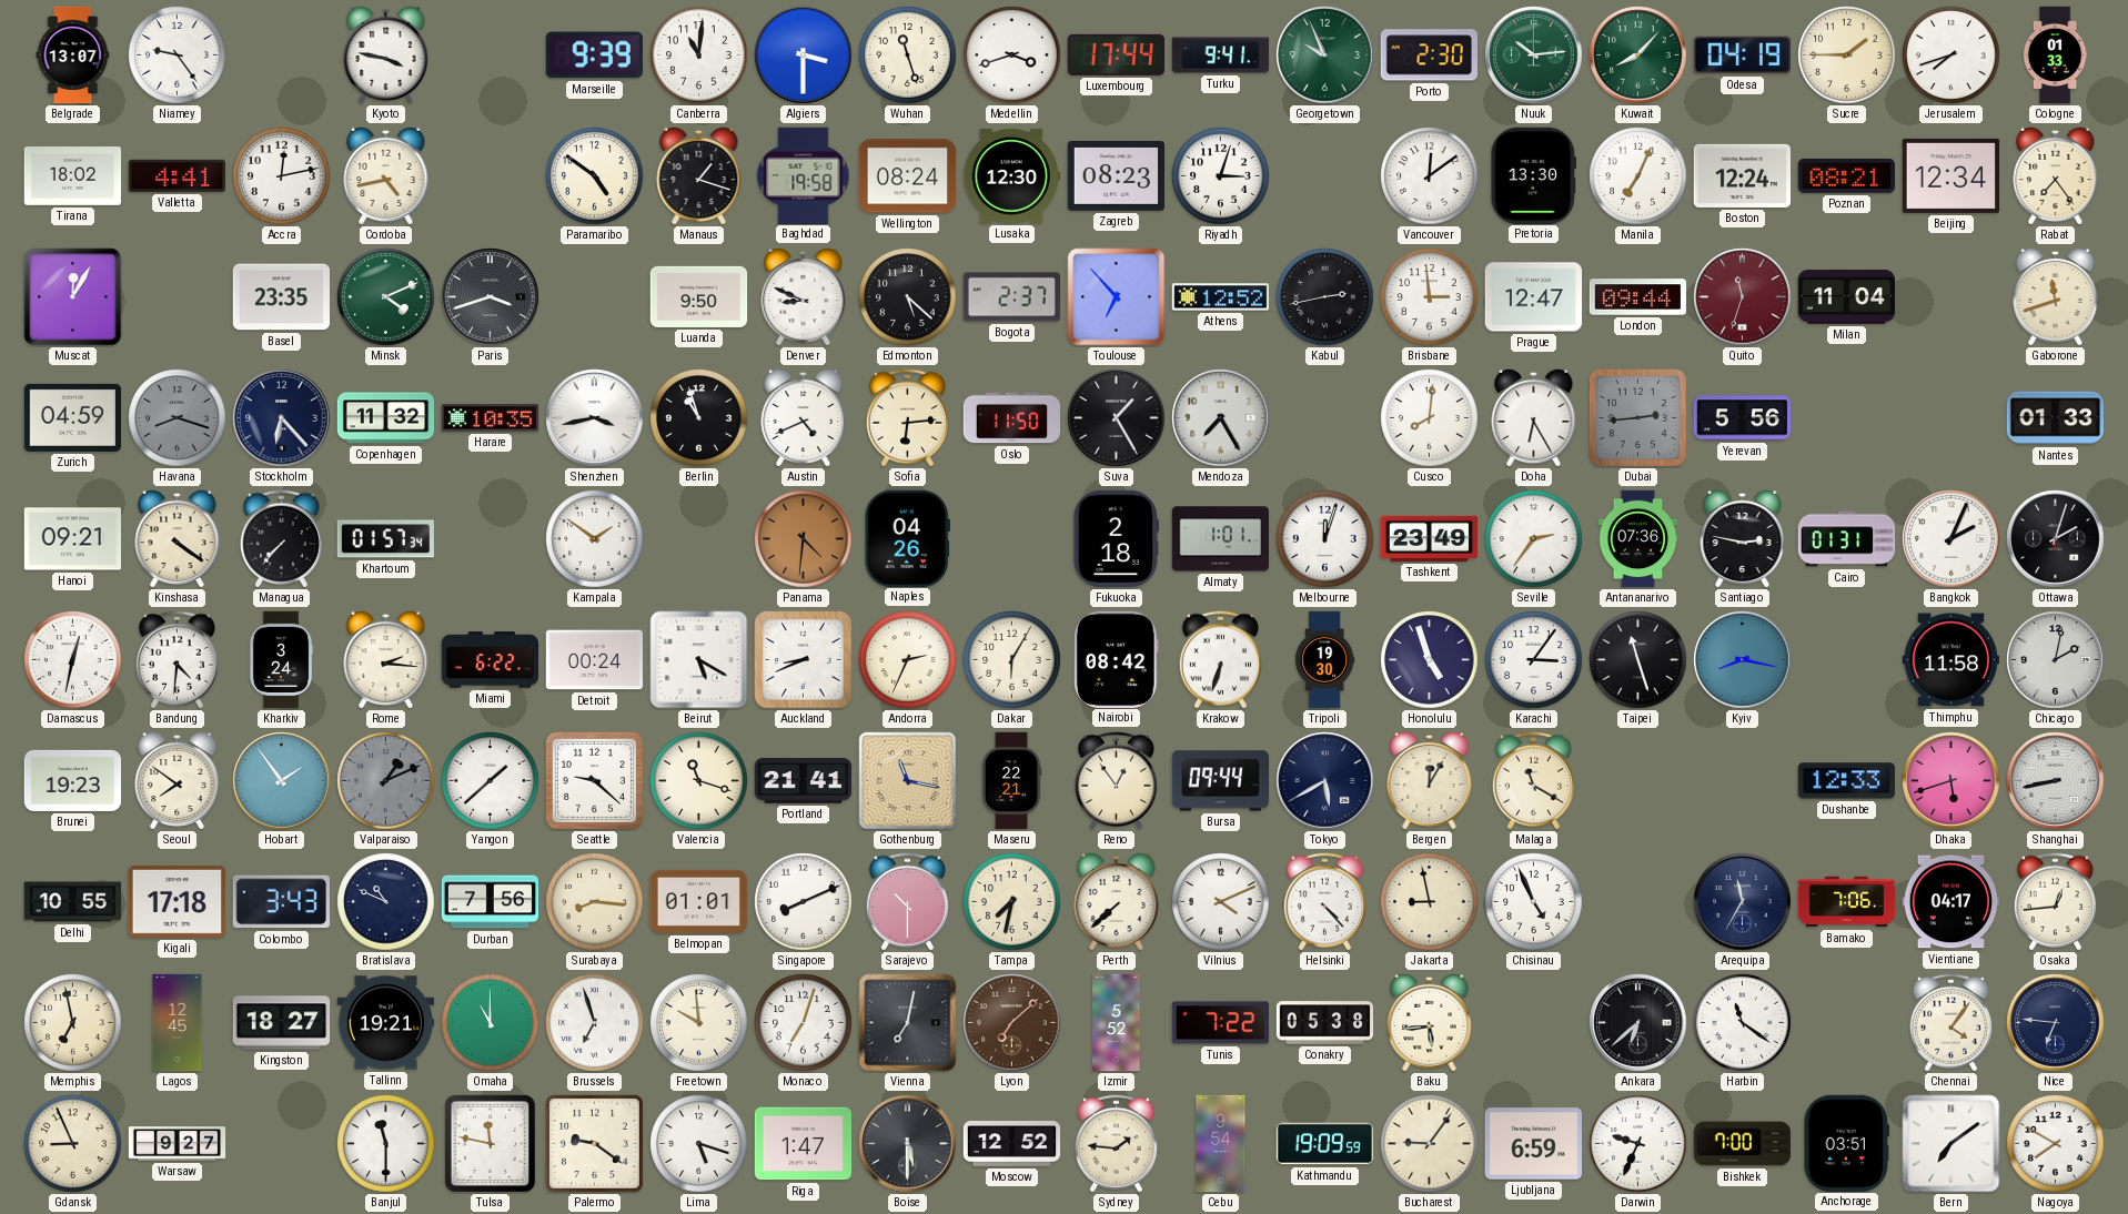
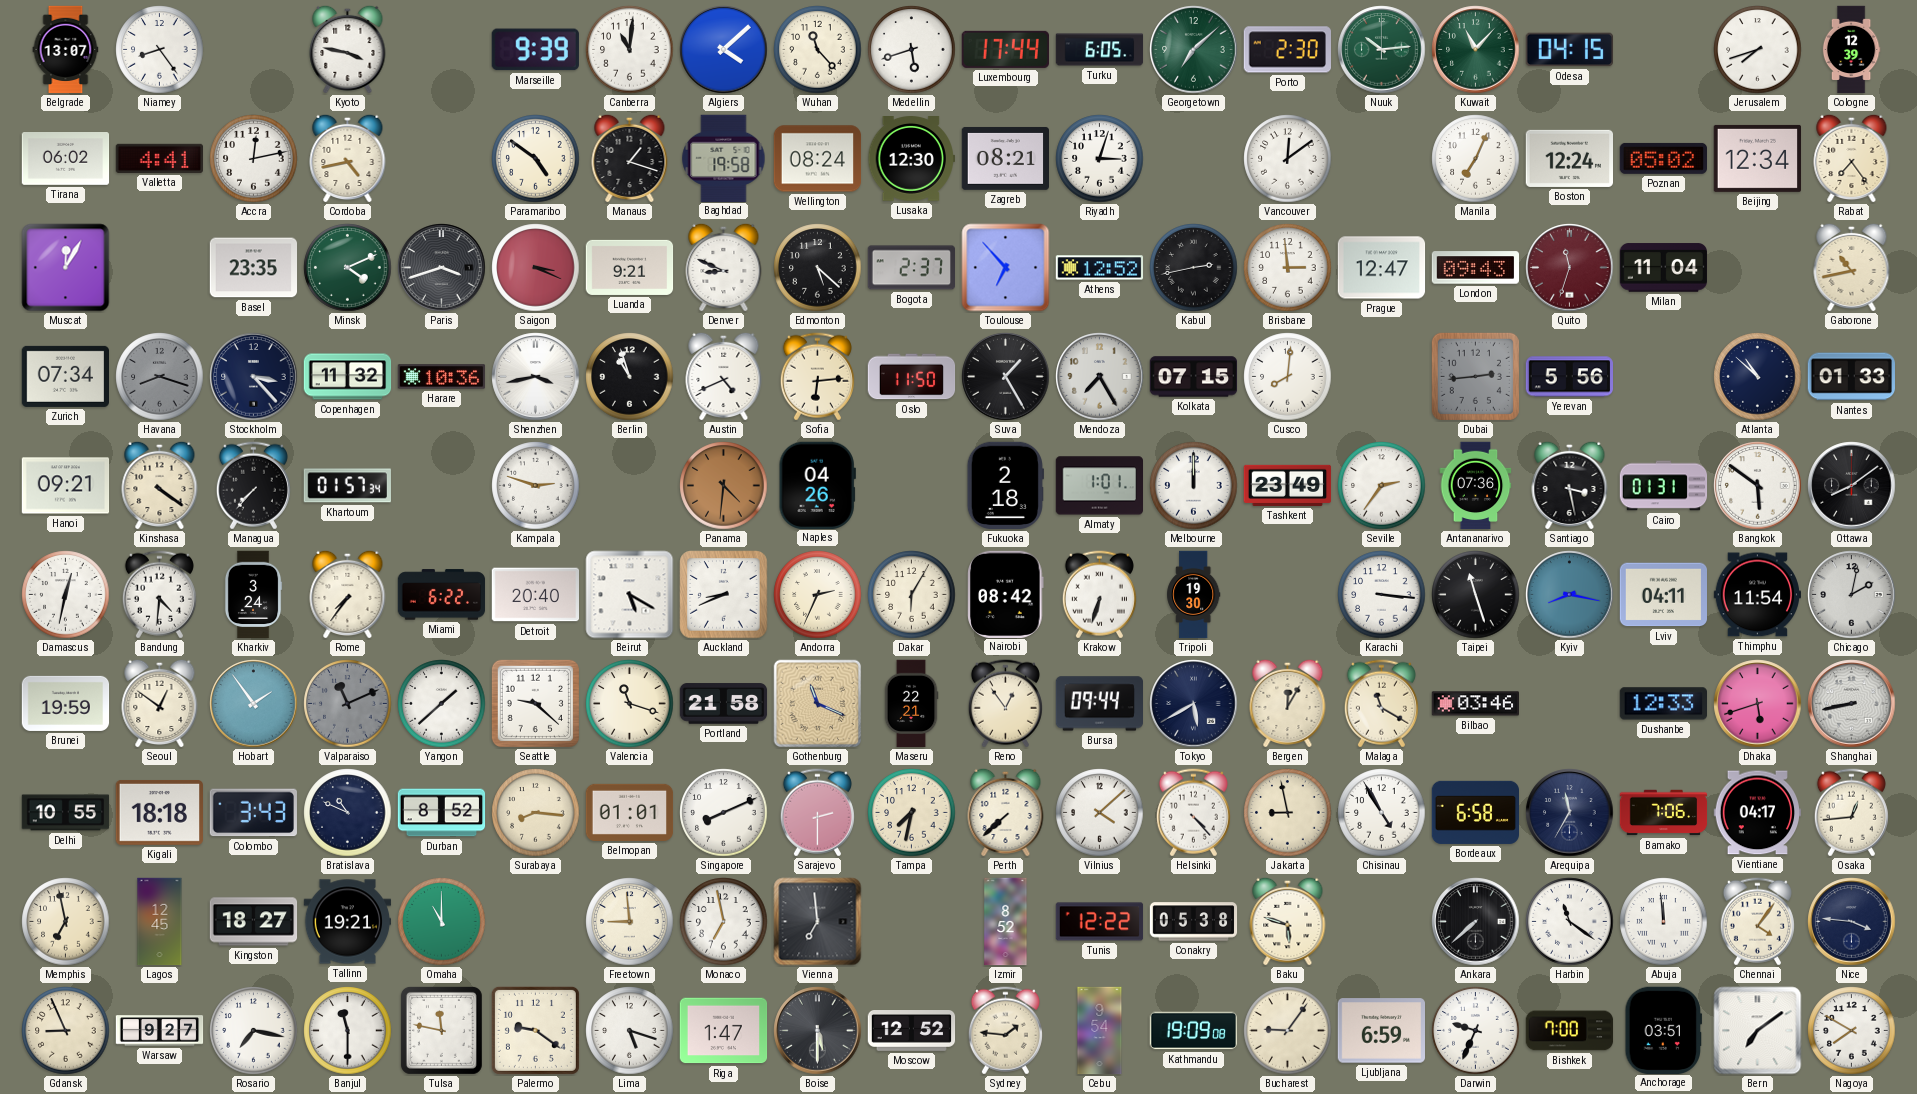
Niamey: 9:24 -> 8:24 (160, 50)
Algiers: 3:30 -> 4:08 (724, 50)
Wuhan: 11:27 -> 11:23 (818, 50)
Medellin: 3:42 -> 5:42 (912, 50)
Turku: 9:41 -> 6:05 (1100, 50)
Georgetown: 9:56 -> 7:08 (1194, 50)
Kuwait: 8:07 -> 11:07 (1476, 50)
Odesa: 04:19 -> 04:15 (1569, 50)
Sucre: 1:45 -> none (1847, 55)
Cologne: 01:33 -> 12:39 (1851, 50)
Tirana: 18:02 -> 06:02 (66, 159)
Zagreb: 08:23 -> 08:21 (1006, 158)
Pretoria: 13:30 -> none (1534, 175)
Poznan: 08:21 -> 05:02 (1663, 158)
Saigon: none -> 3:19 (536, 268)
Luanda: 9:50 -> 9:21 (630, 267)
London: 09:44 -> 09:43 (1476, 268)
Gaborone: 11:42 -> 10:43 (1852, 267)
Zurich: 04:59 -> 07:34 (65, 376)
Stockholm: 6:23 -> 3:23 (254, 377)
Harare: 10:35 -> 10:36 (442, 377)
Kolkata: none -> 07:15 (1194, 377)
Doha: 6:25 -> none (1534, 417)
Atlanta: none -> 10:52 (1758, 377)
Kampala: 1:51 -> 2:48 (536, 486)
Melbourne: 12:03 -> 12:00 (1194, 486)
Santiago: 2:47 -> 3:28 (1570, 485)
Bangkok: 2:04 -> 5:51 (1758, 486)
Ottawa: 2:03 -> 8:09 (1852, 486)
Rome: 2:16 -> 7:36 (348, 594)
Detroit: 00:24 -> 20:40 (536, 595)
Honolulu: 4:57 -> none (1430, 660)
Karachi: 3:06 -> 3:16 (1382, 595)
Lviv: none -> 04:11 (1664, 595)
Thimphu: 11:58 -> 11:54 (1757, 595)
Brunei: 19:23 -> 19:59 (66, 703)
Seoul: 7:51 -> 12:51 (160, 703)
Valparaiso: 1:11 -> 11:11 (348, 704)
Portland: 21:41 -> 21:58 (724, 704)
Gothenburg: 11:17 -> 11:19 (818, 704)
Bilbao: none -> 03:46 (1475, 704)
Kigali: 17:18 -> 18:18 (159, 812)
Durban: 7:56 -> 8:52 (442, 813)
Sarajevo: 10:30 -> 2:30 (817, 813)
Vilnius: 4:11 -> 4:08 (1100, 813)
Chisinau: 4:56 -> 4:55 (1382, 813)
Bordeaux: none -> 6:58 (1476, 812)
Brussels: 6:57 -> none (595, 1023)
Freetown: 9:59 -> 8:59 (630, 922)
Monaco: 7:03 -> 6:58 (724, 922)
Vienna: 7:02 -> 6:59 (818, 922)
Lyon: 7:08 -> none (1012, 1023)
Izmir: 5:52 -> 8:52 (1006, 922)
Tunis: 7:22 -> 12:22 (1100, 922)
Baku: 5:44 -> 5:48 (1288, 921)
Ankara: 6:38 -> 7:38 (1476, 922)
Abuja: none -> 11:59 (1664, 922)
Nice: 6:46 -> 3:46 (1852, 922)
Rosario: none -> 7:17 (254, 1031)
Kathmandu: 19:09:59 -> 19:09:08 (1194, 1031)
